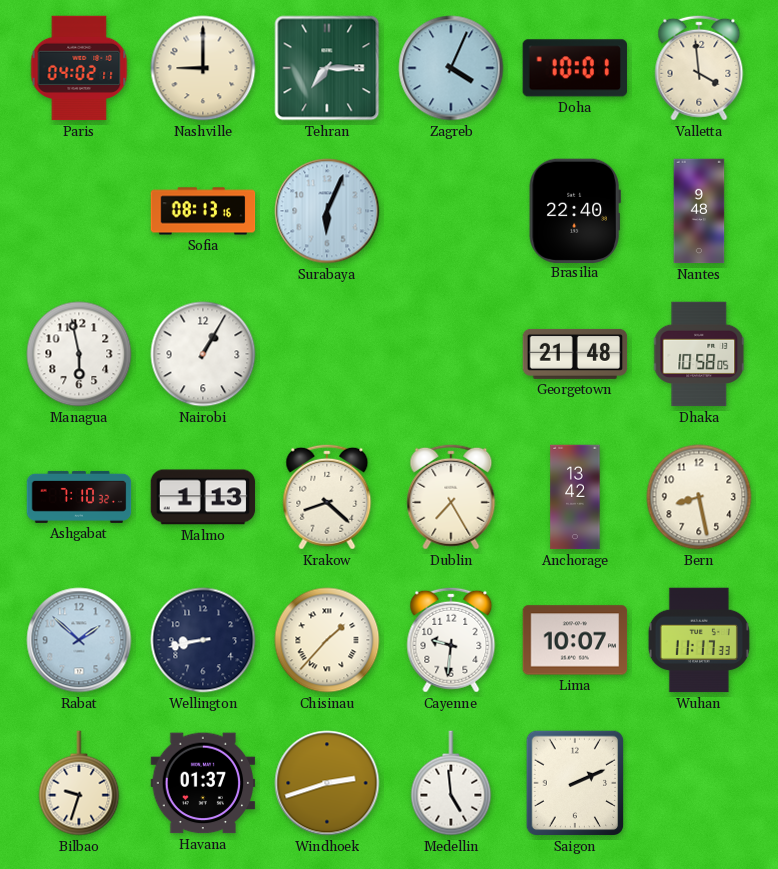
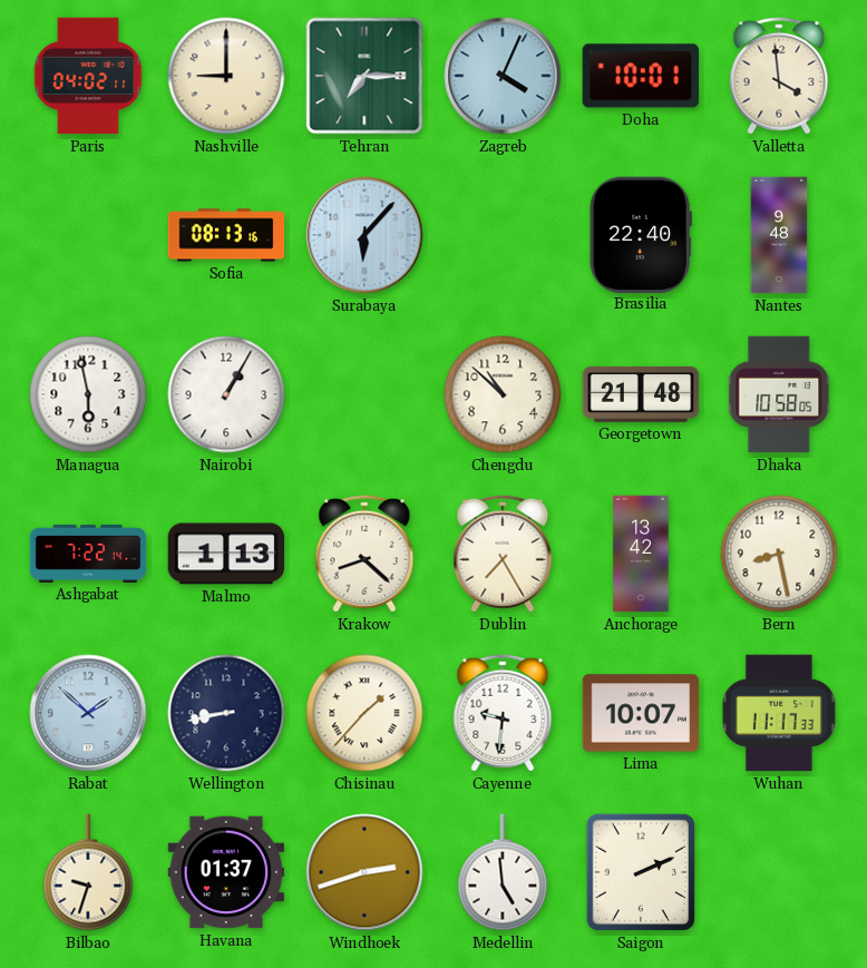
Surabaya: 6:04 -> 6:07 (364, 235)
Chengdu: none -> 10:52 (503, 394)
Ashgabat: 7:10 -> 7:22 (88, 554)
